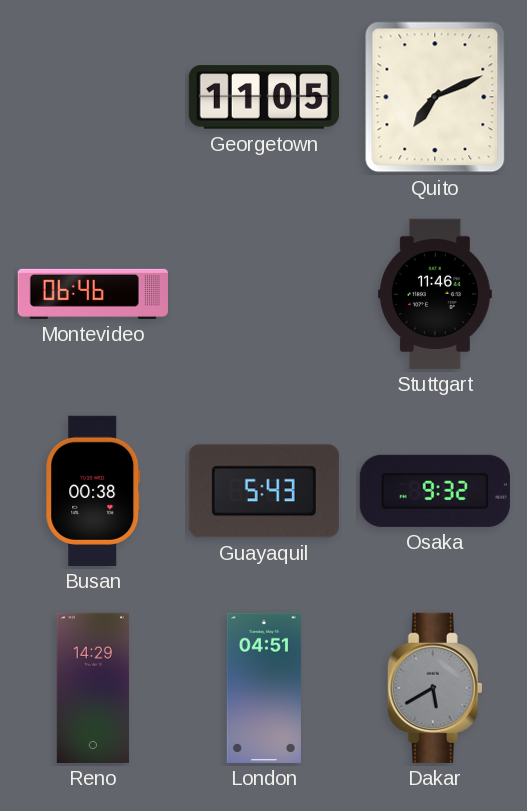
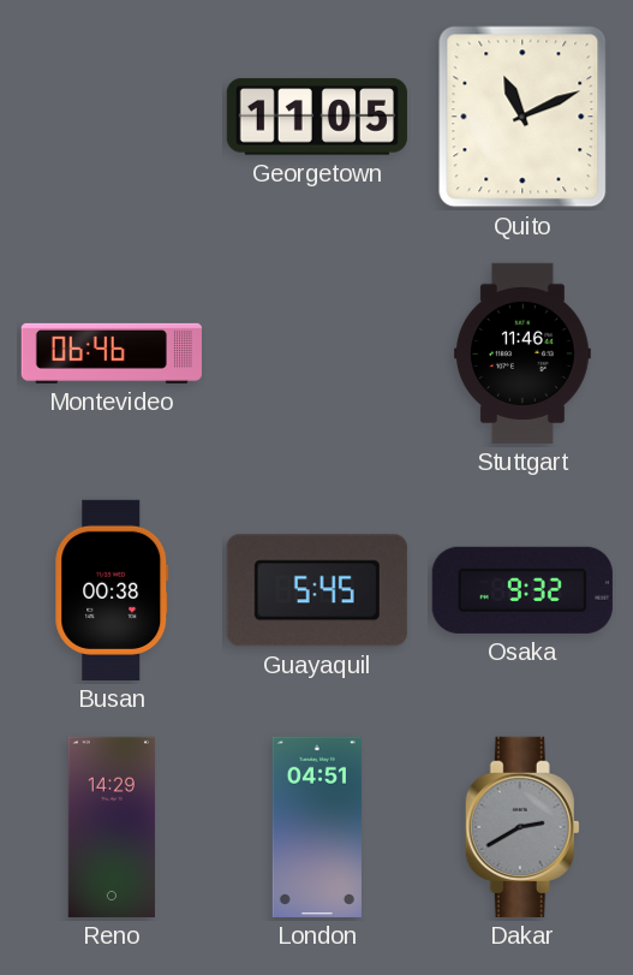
Quito: 7:11 -> 11:11 (522, 117)
Guayaquil: 5:43 -> 5:45 (317, 590)
Dakar: 5:40 -> 2:40 (522, 827)
